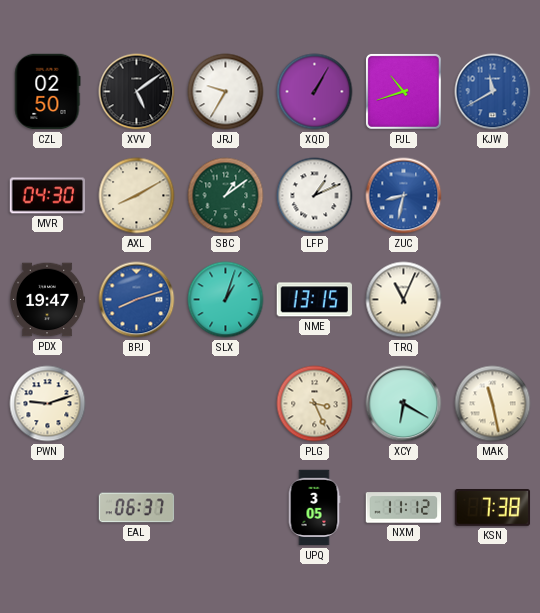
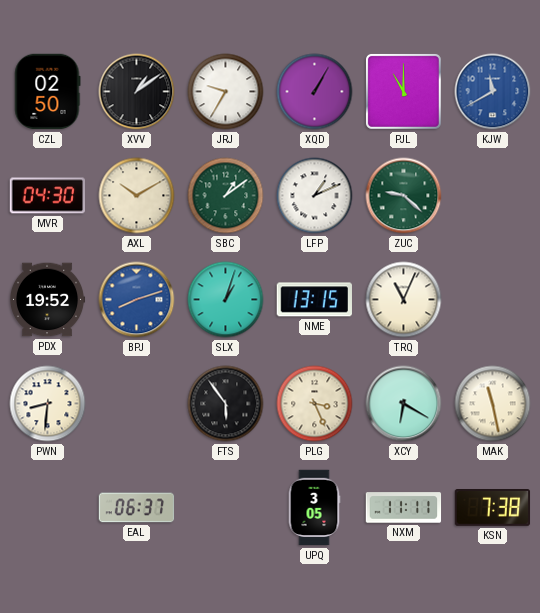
XVV: 5:09 -> 1:09 (137, 92)
PJL: 10:42 -> 11:00 (403, 91)
AXL: 8:10 -> 10:10 (137, 196)
ZUC: 8:32 -> 9:22 (404, 196)
ZUC dial: blue -> green (404, 196)
PDX: 19:47 -> 19:52 (47, 300)
PWN: 9:12 -> 8:31 (48, 404)
FTS: none -> 5:54 (226, 404)
NXM: 11:12 -> 11:11 (404, 508)
